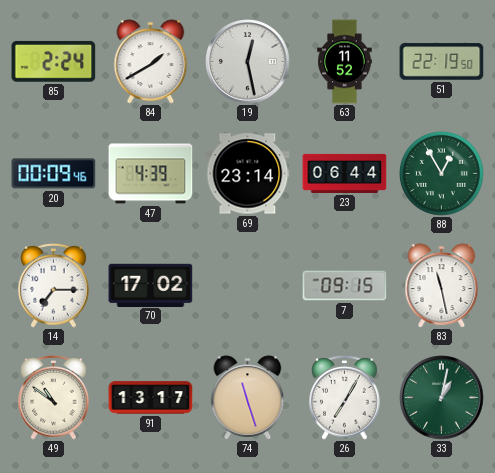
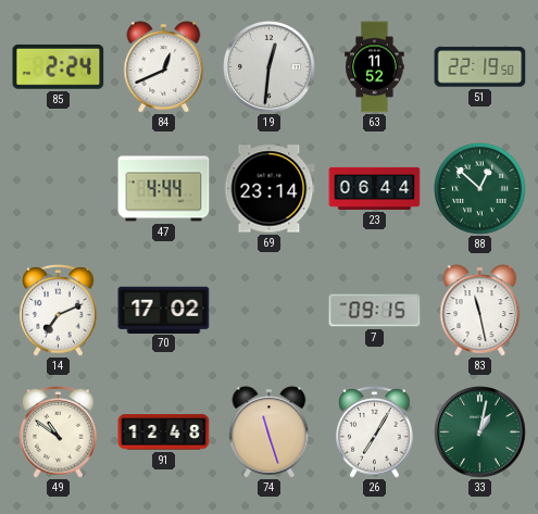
84: 1:40 -> 12:41 (164, 67)
19: 12:28 -> 12:31 (270, 67)
20: 00:09 -> none (54, 174)
47: 4:39 -> 4:44 (164, 189)
88: 12:55 -> 12:52 (479, 188)
14: 7:15 -> 7:11 (59, 311)
91: 13:17 -> 12:48 (164, 432)
